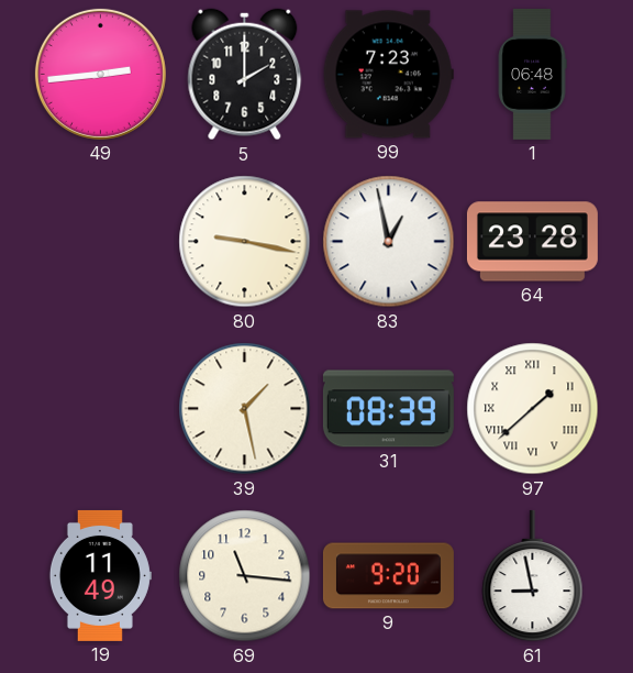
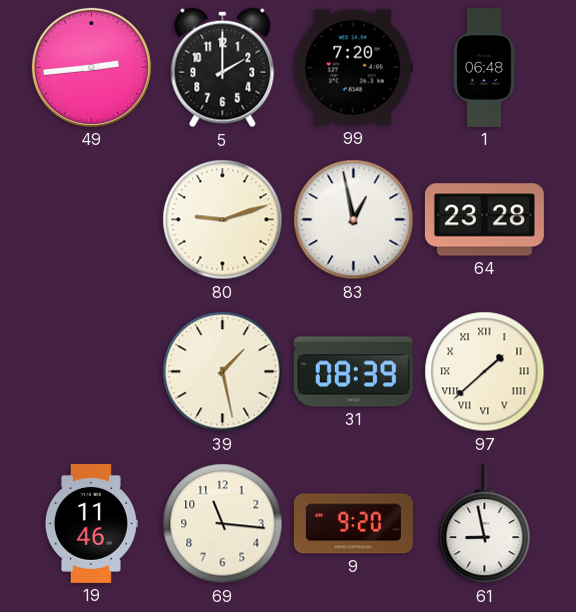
99: 7:23 -> 7:20 (353, 68)
80: 9:17 -> 9:12 (223, 220)
19: 11:49 -> 11:46 (91, 523)
